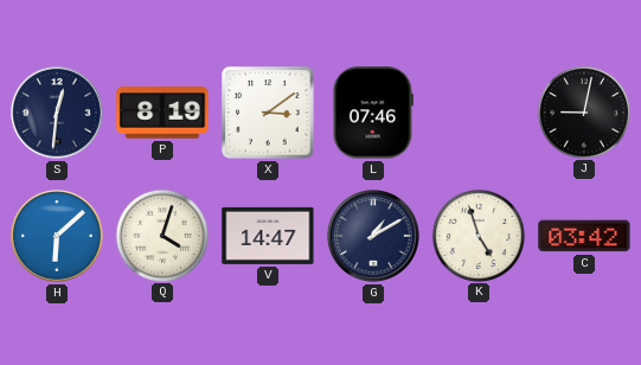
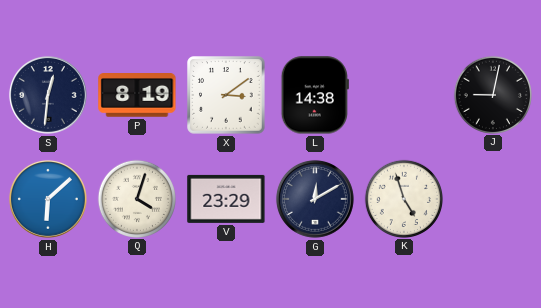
L: 07:46 -> 14:38 (315, 95)
V: 14:47 -> 23:29 (226, 199)
G: 1:10 -> 12:10 (315, 199)
C: 03:42 -> none (584, 236)
